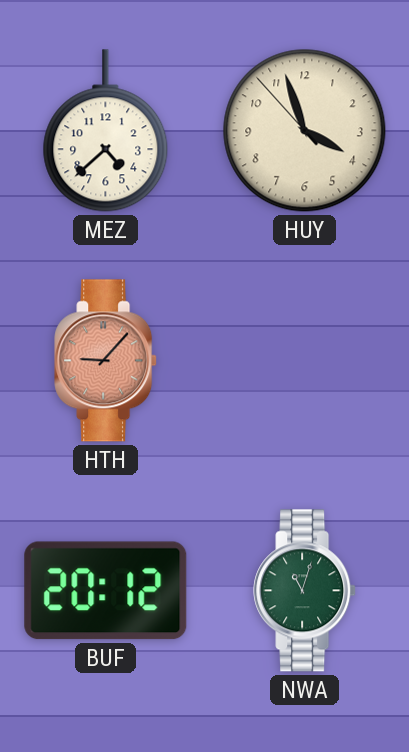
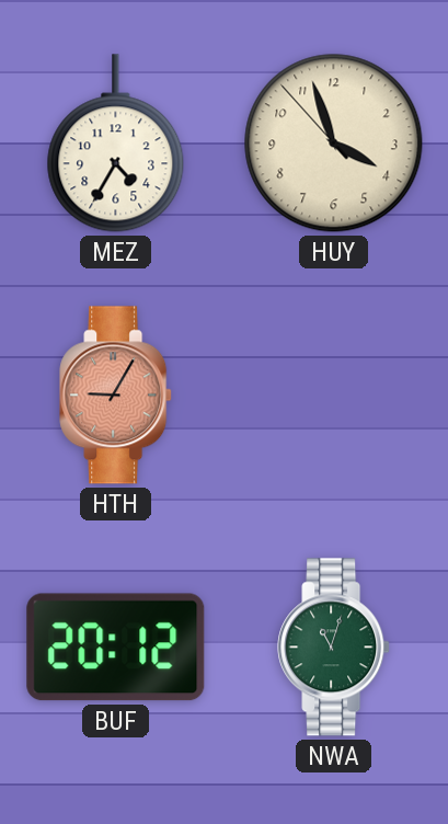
MEZ: 4:38 -> 4:35 (116, 144)
HTH: 9:07 -> 9:05 (116, 396)
